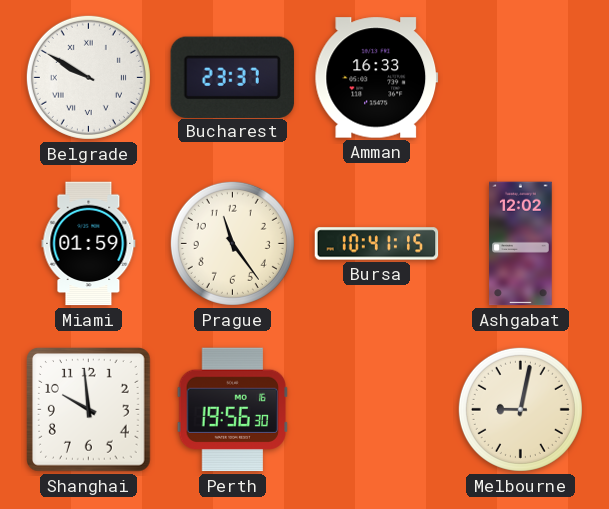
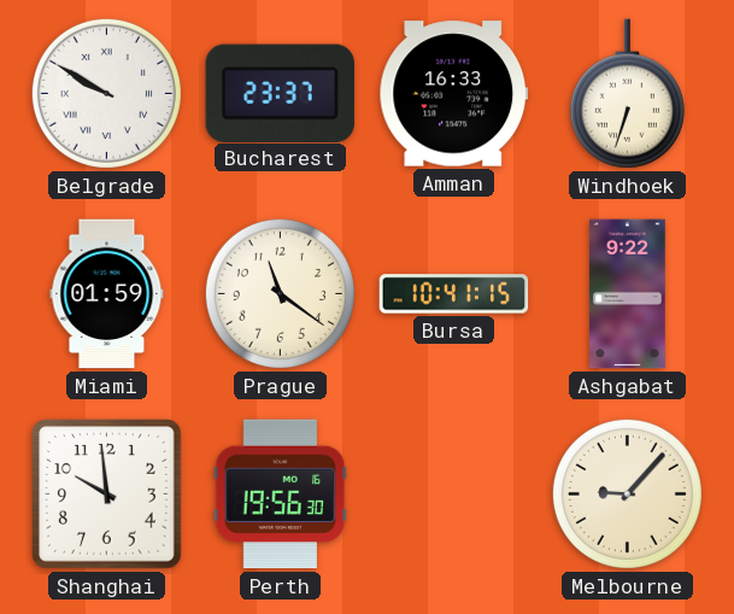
Windhoek: none -> 6:33 (627, 94)
Prague: 11:24 -> 11:21 (280, 293)
Ashgabat: 12:02 -> 9:22 (628, 294)
Melbourne: 9:02 -> 9:07 (627, 493)
